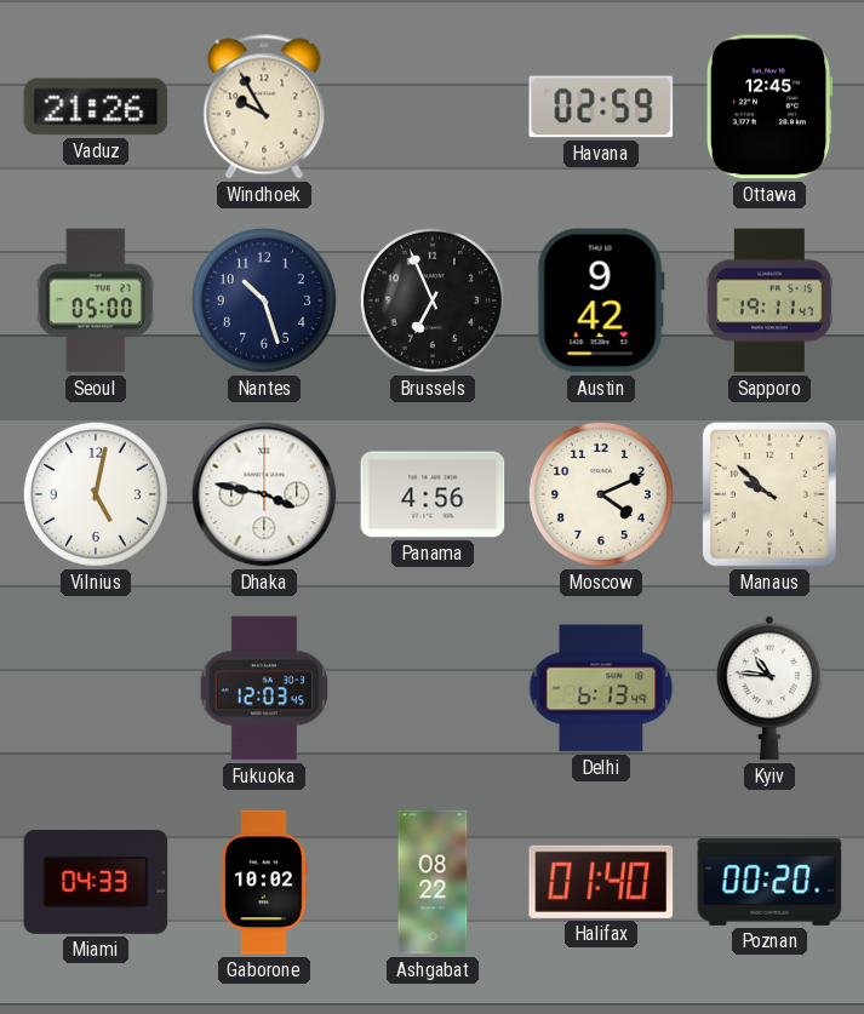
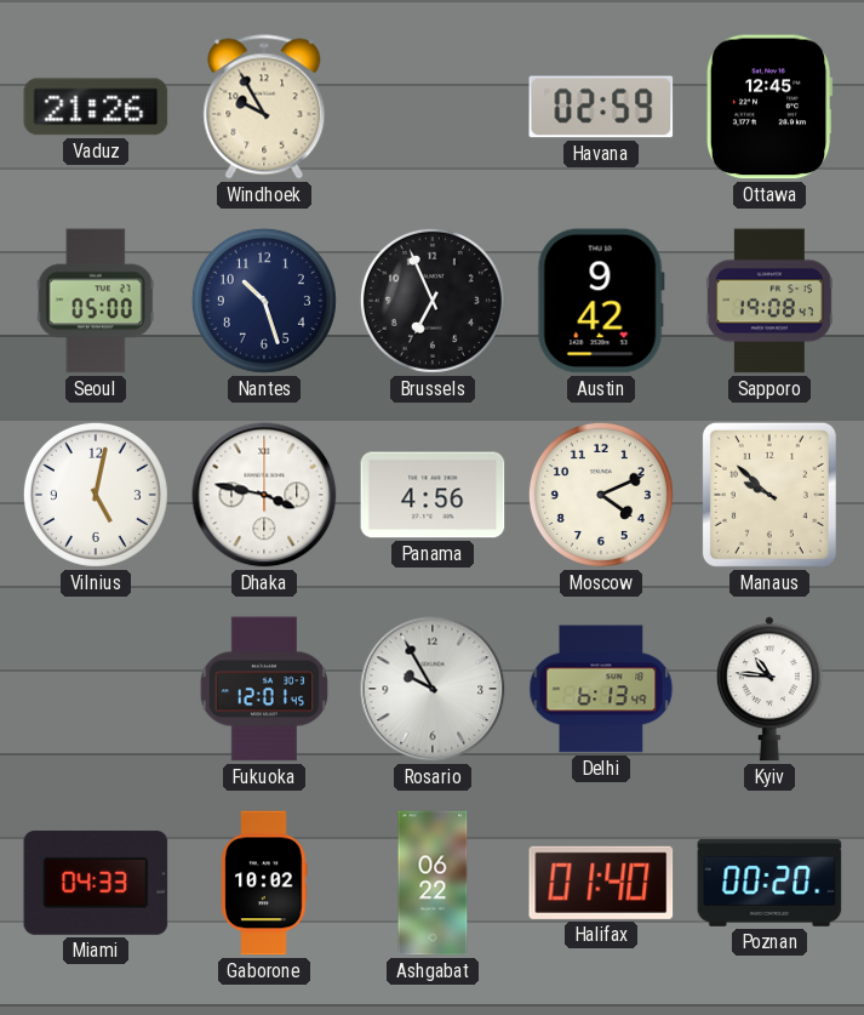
Sapporo: 19:11 -> 19:08 (769, 301)
Fukuoka: 12:03 -> 12:01 (264, 689)
Rosario: none -> 9:55 (433, 689)
Ashgabat: 08:22 -> 06:22 (433, 883)
